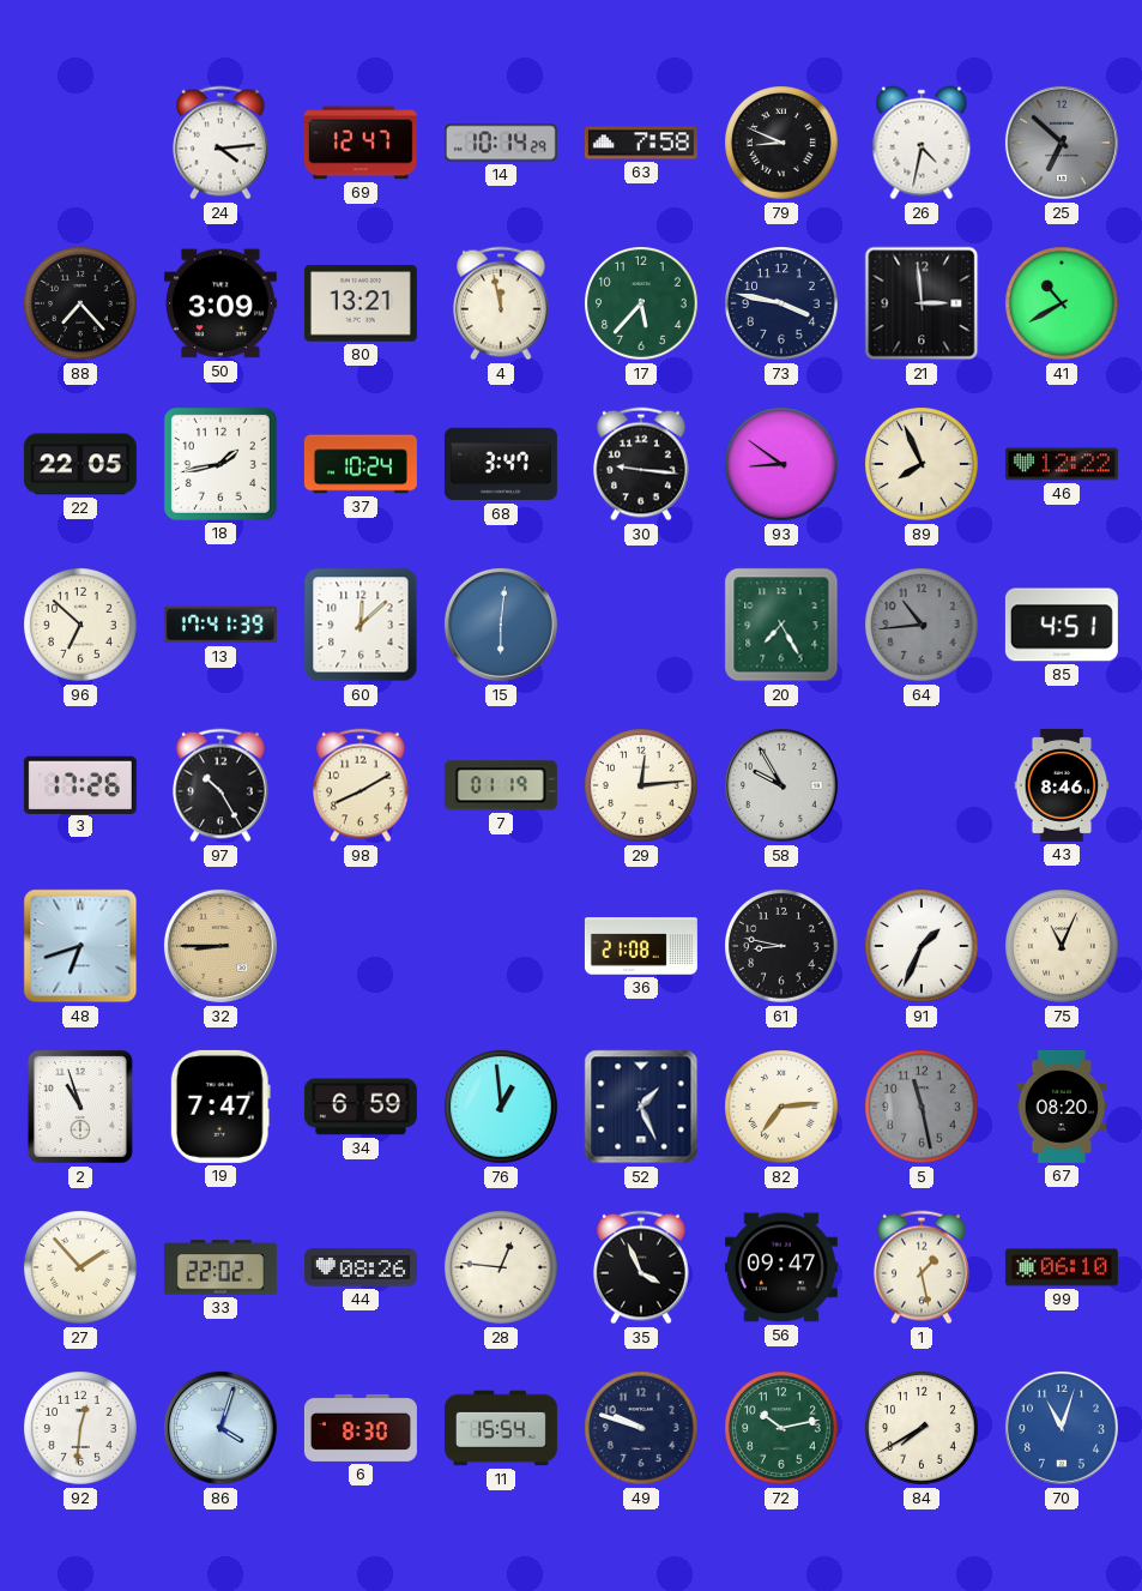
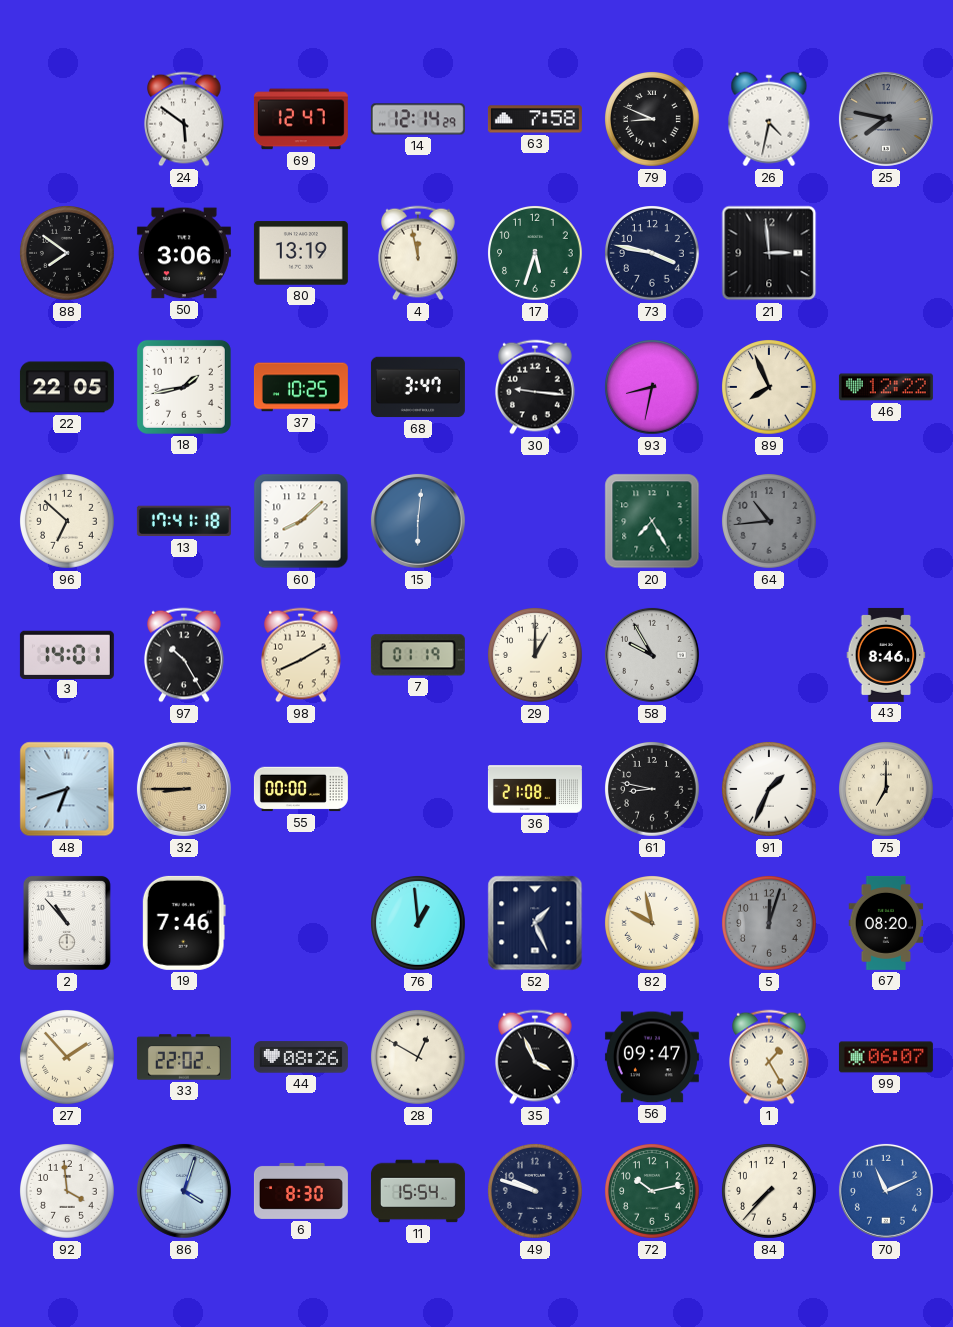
24: 4:14 -> 5:51 (185, 119)
14: 10:14 -> 12:14 (418, 119)
25: 6:52 -> 7:47 (886, 119)
88: 7:23 -> 7:51 (68, 254)
50: 3:09 -> 3:06 (184, 253)
80: 13:21 -> 13:19 (301, 253)
17: 5:37 -> 5:33 (536, 254)
41: 10:40 -> none (1063, 305)
37: 10:24 -> 10:25 (301, 387)
93: 8:51 -> 8:32 (653, 388)
13: 17:41:39 -> 17:41:18 (184, 521)
60: 12:08 -> 8:08 (301, 521)
85: 4:51 -> none (1062, 625)
3: 17:26 -> 14:01 (67, 654)
29: 12:14 -> 1:00 (536, 656)
55: none -> 00:00 (301, 789)
75: 11:04 -> 7:00 (887, 790)
2: 10:57 -> 10:53 (67, 923)
19: 7:47 -> 7:46 (184, 923)
34: 6:59 -> none (361, 1107)
82: 7:14 -> 9:58 (653, 924)
5: 11:28 -> 12:03 (770, 924)
28: 12:46 -> 12:50 (419, 1058)
1: 1:28 -> 1:25 (770, 1057)
99: 06:10 -> 06:07 (886, 1057)
92: 12:31 -> 3:59 (68, 1192)
84: 7:40 -> 7:37 (770, 1192)
70: 11:03 -> 11:11 (886, 1191)
